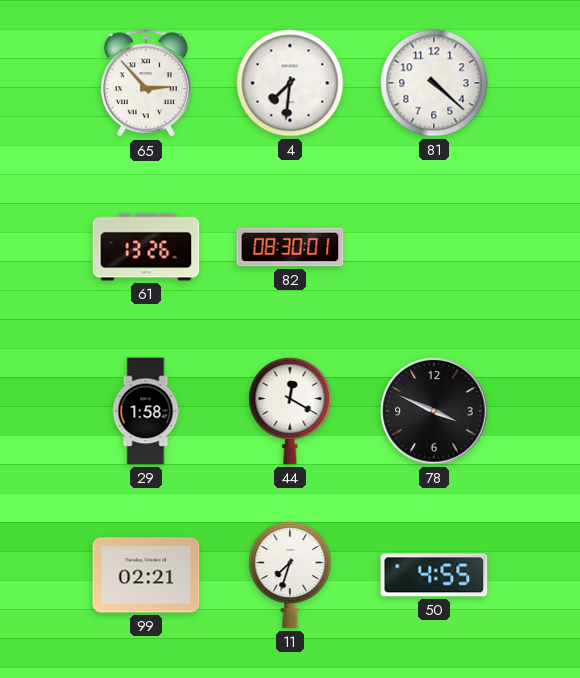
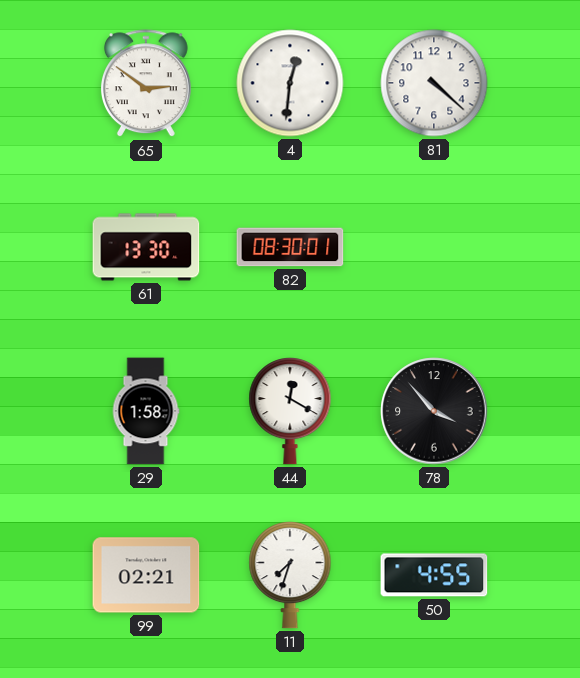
65: 2:53 -> 2:51 (146, 84)
4: 7:31 -> 12:31 (290, 83)
61: 13:26 -> 13:30 (146, 247)
78: 3:49 -> 3:53 (434, 411)
